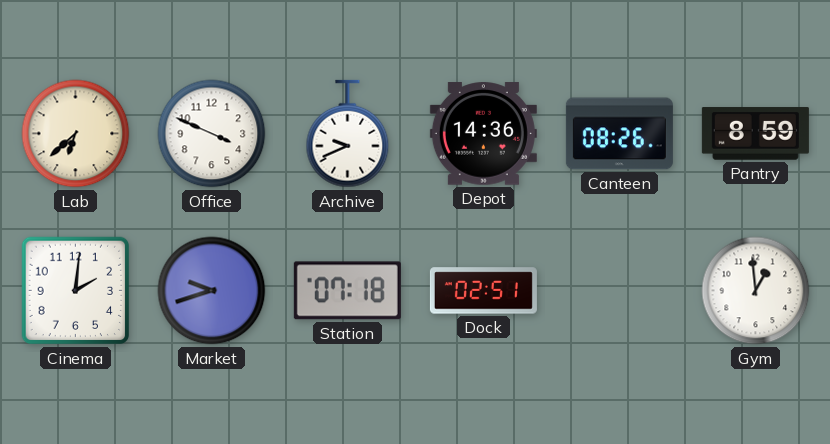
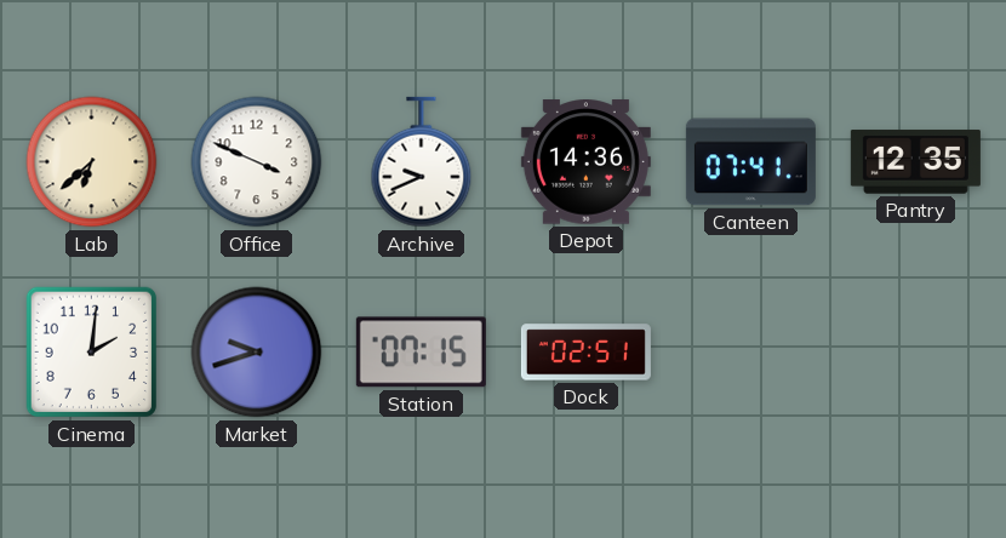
Canteen: 08:26 -> 07:41 (750, 162)
Pantry: 8:59 -> 12:35 (915, 162)
Station: 07:18 -> 07:15 (421, 353)
Gym: 12:59 -> none (756, 291)
